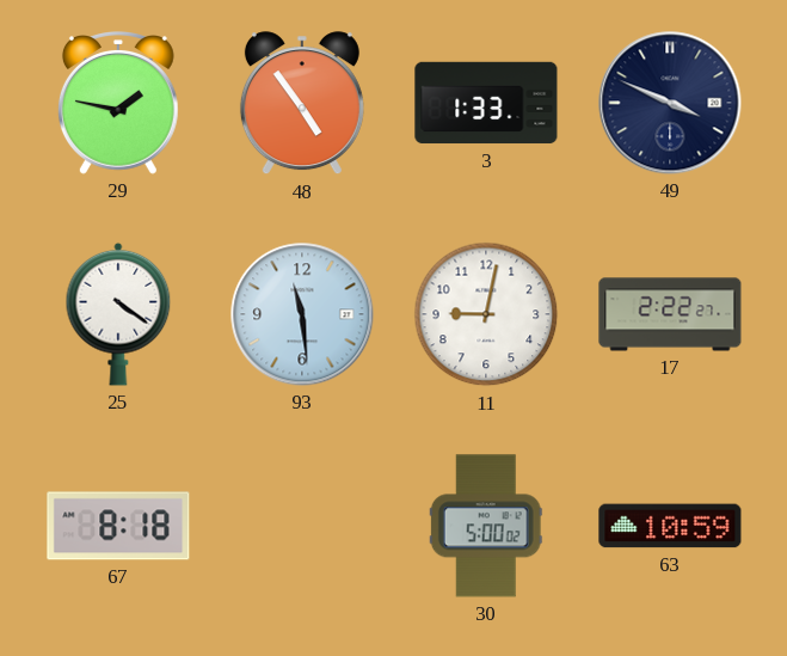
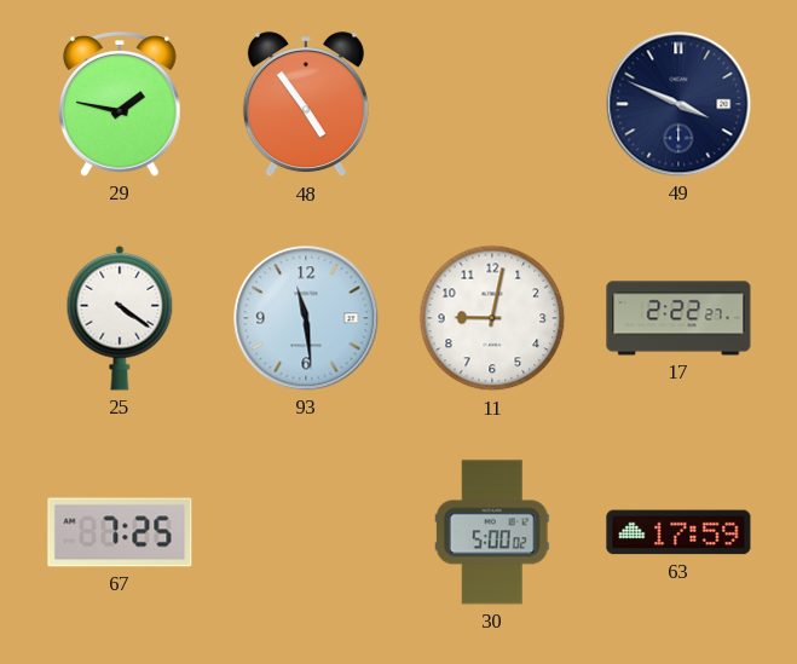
3: 1:33 -> none (486, 103)
67: 8:18 -> 7:25 (120, 532)
63: 10:59 -> 17:59 (678, 532)
